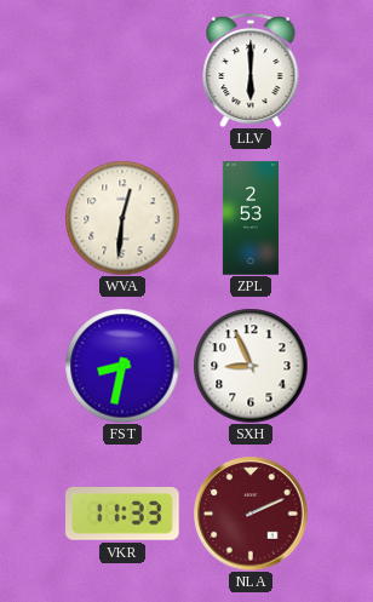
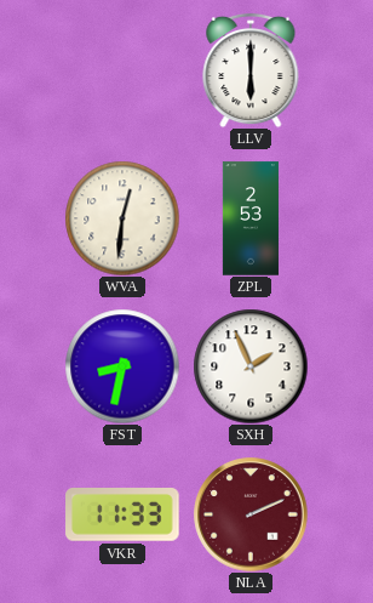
SXH: 8:56 -> 1:56 (251, 366)
